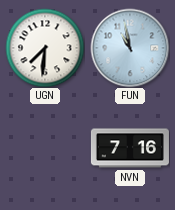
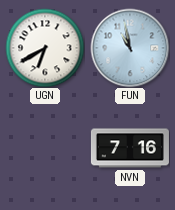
UGN: 7:31 -> 6:40 (45, 48)
